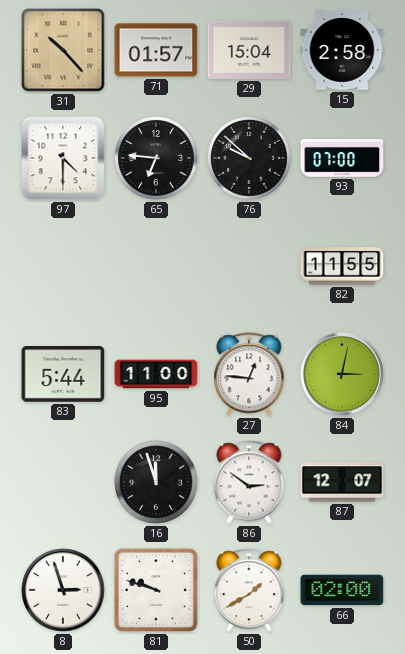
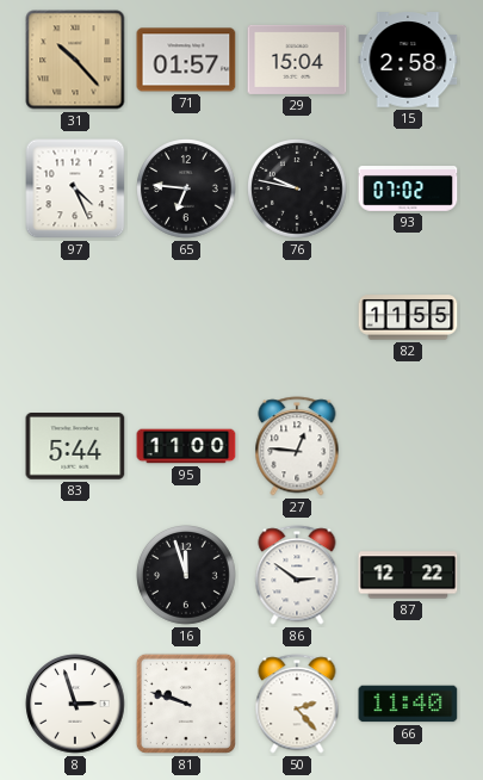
97: 4:30 -> 4:26 (75, 188)
76: 9:52 -> 9:47 (298, 190)
93: 07:00 -> 07:02 (408, 188)
84: 3:02 -> none (342, 374)
87: 12:07 -> 12:22 (408, 575)
50: 1:40 -> 2:23 (297, 704)
66: 02:00 -> 11:40 (408, 704)
